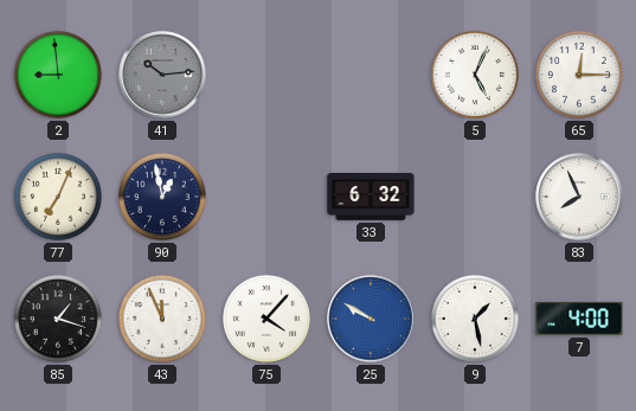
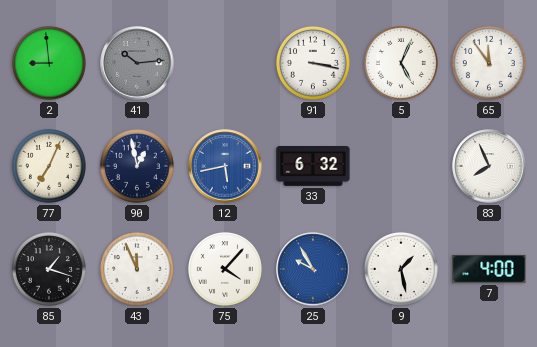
91: none -> 3:17 (313, 63)
65: 12:15 -> 11:54 (489, 63)
12: none -> 5:43 (225, 166)
25: 9:50 -> 9:55 (313, 269)
